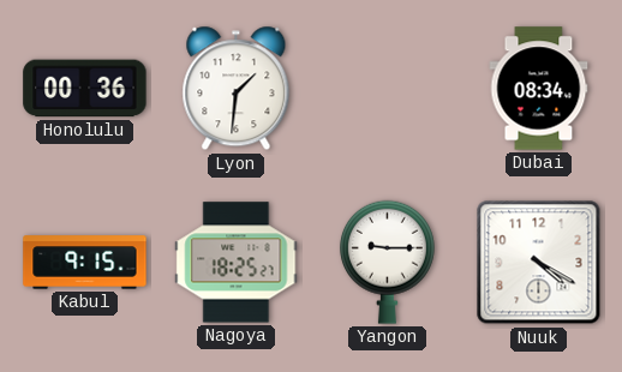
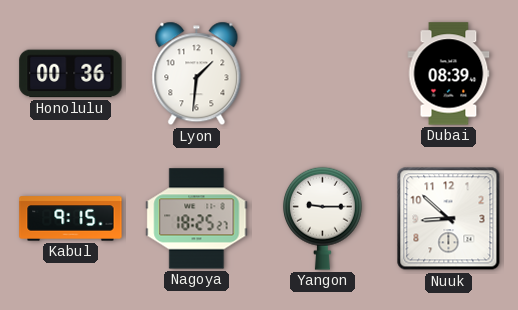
Dubai: 08:34 -> 08:39 (449, 74)
Nuuk: 4:20 -> 8:52 (449, 219)
